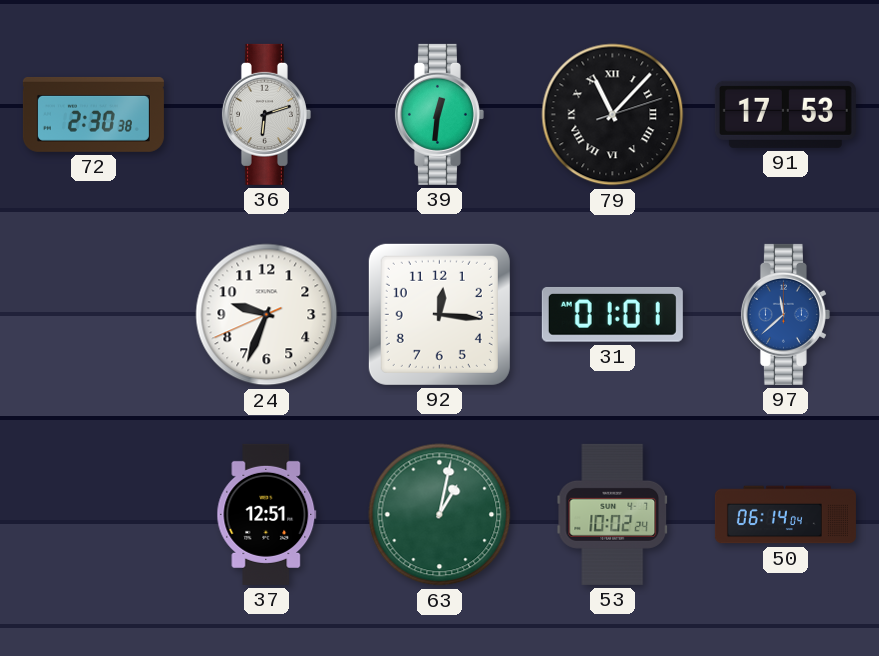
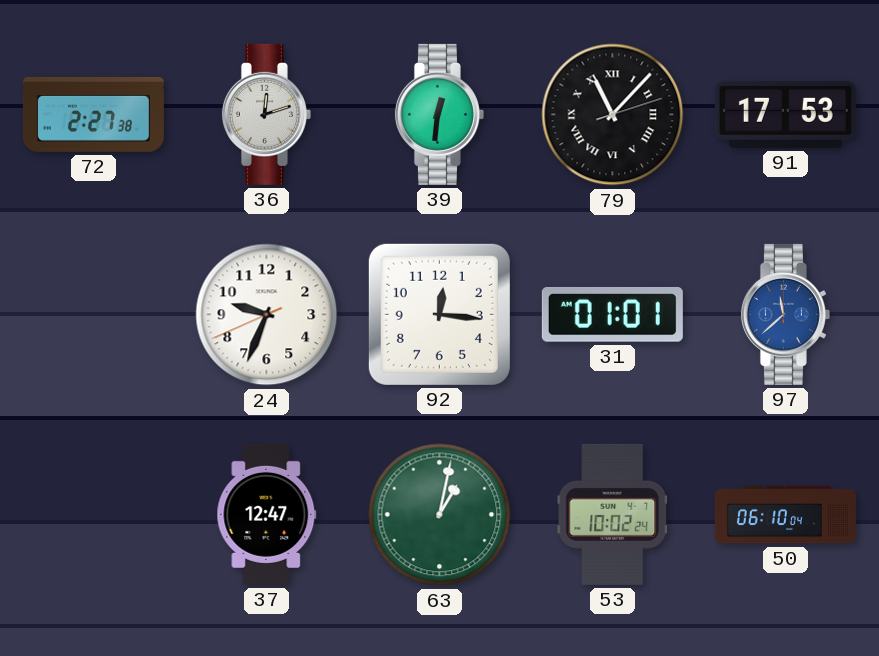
72: 2:30 -> 2:27 (93, 114)
36: 6:12 -> 12:12 (266, 114)
37: 12:51 -> 12:47 (267, 514)
50: 06:14 -> 06:10 (785, 515)
